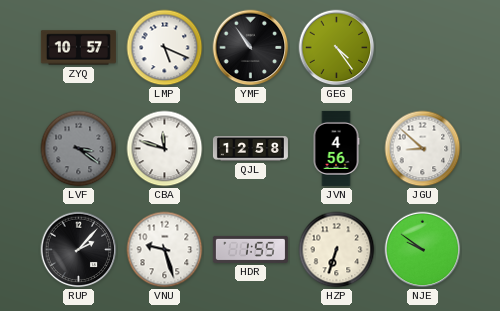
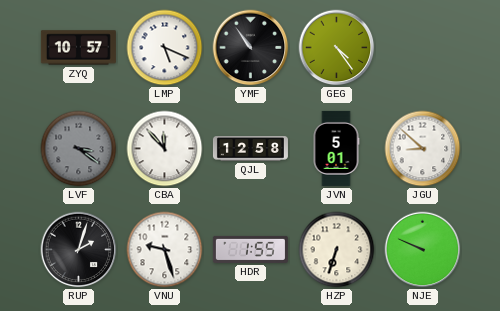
CBA: 11:48 -> 11:53 (165, 149)
JVN: 4:56 -> 5:01 (336, 148)
RUP: 2:07 -> 2:03 (79, 250)
NJE: 9:51 -> 9:49 (423, 250)
